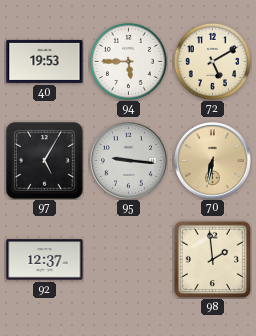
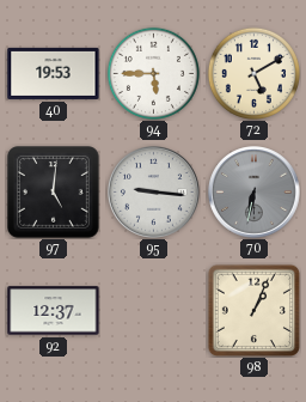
97: 5:05 -> 5:01 (54, 193)
70 dial: champagne -> grey (255, 193)
98: 1:59 -> 1:04 (253, 310)
